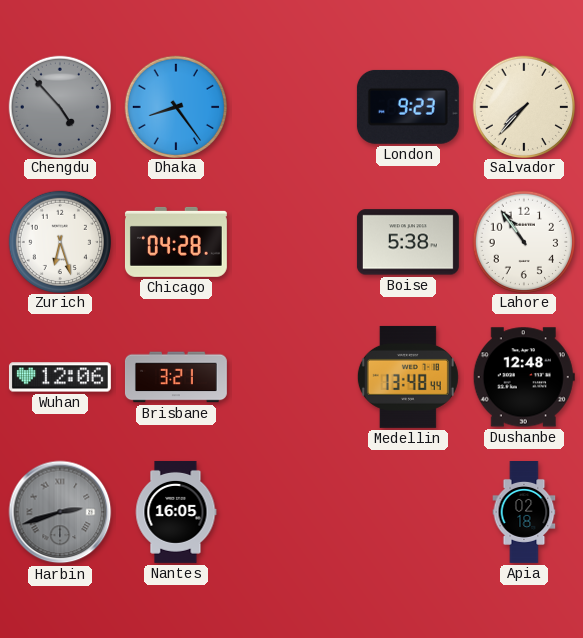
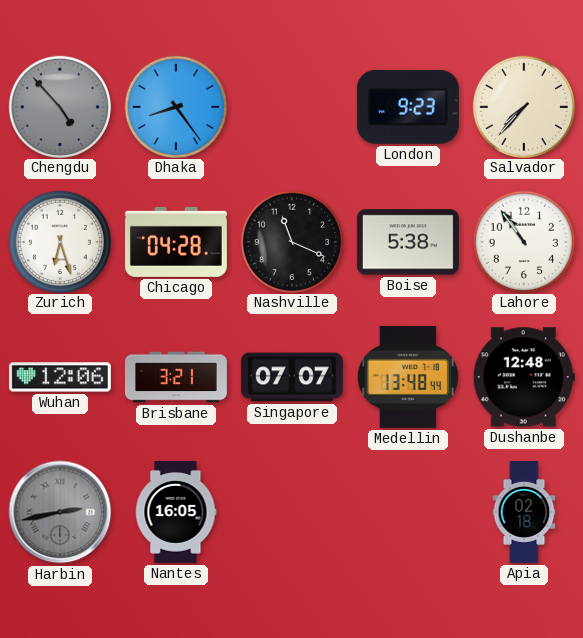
Nashville: none -> 11:19 (291, 241)
Singapore: none -> 07:07 (292, 377)
Harbin: 2:42 -> 2:43 (60, 512)
